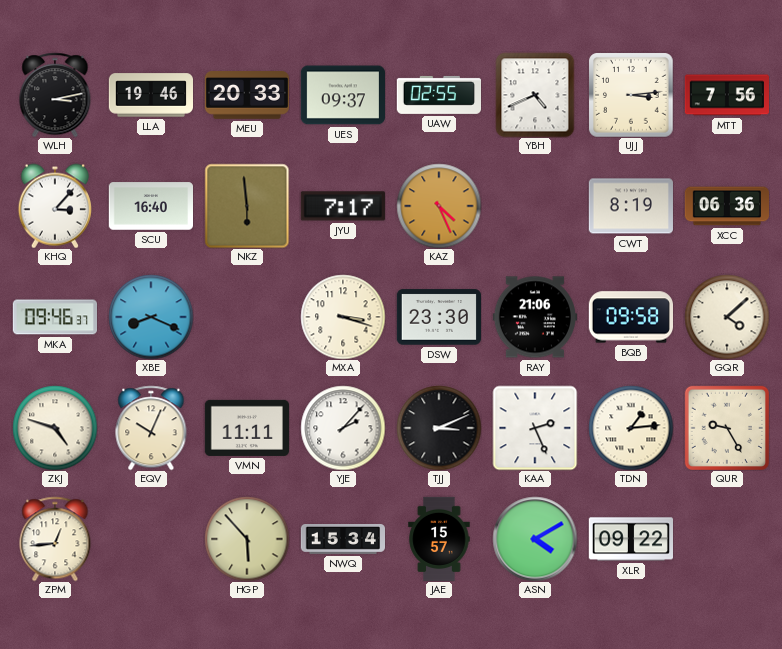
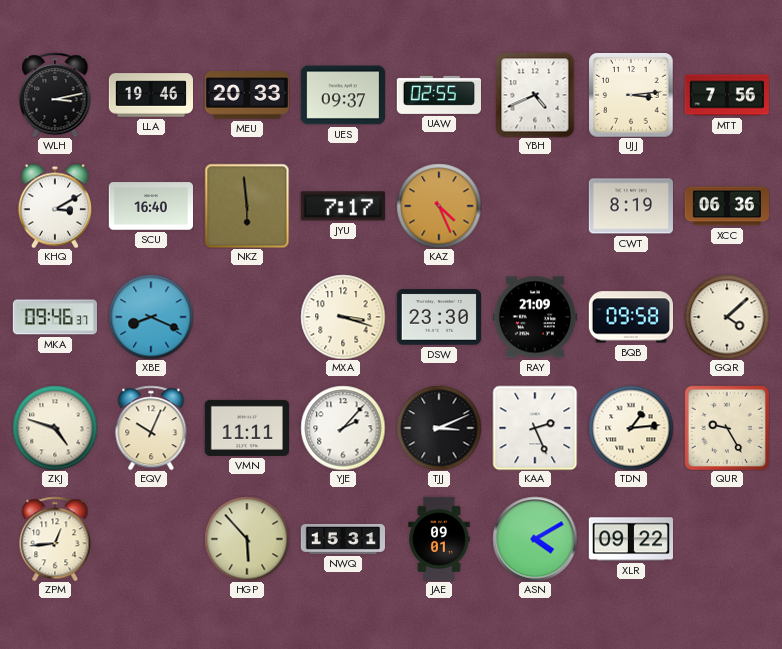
KHQ: 3:07 -> 3:10 (55, 206)
RAY: 21:06 -> 21:09 (534, 317)
NWQ: 15:34 -> 15:31 (342, 540)
JAE: 15:57 -> 09:01 (439, 539)
